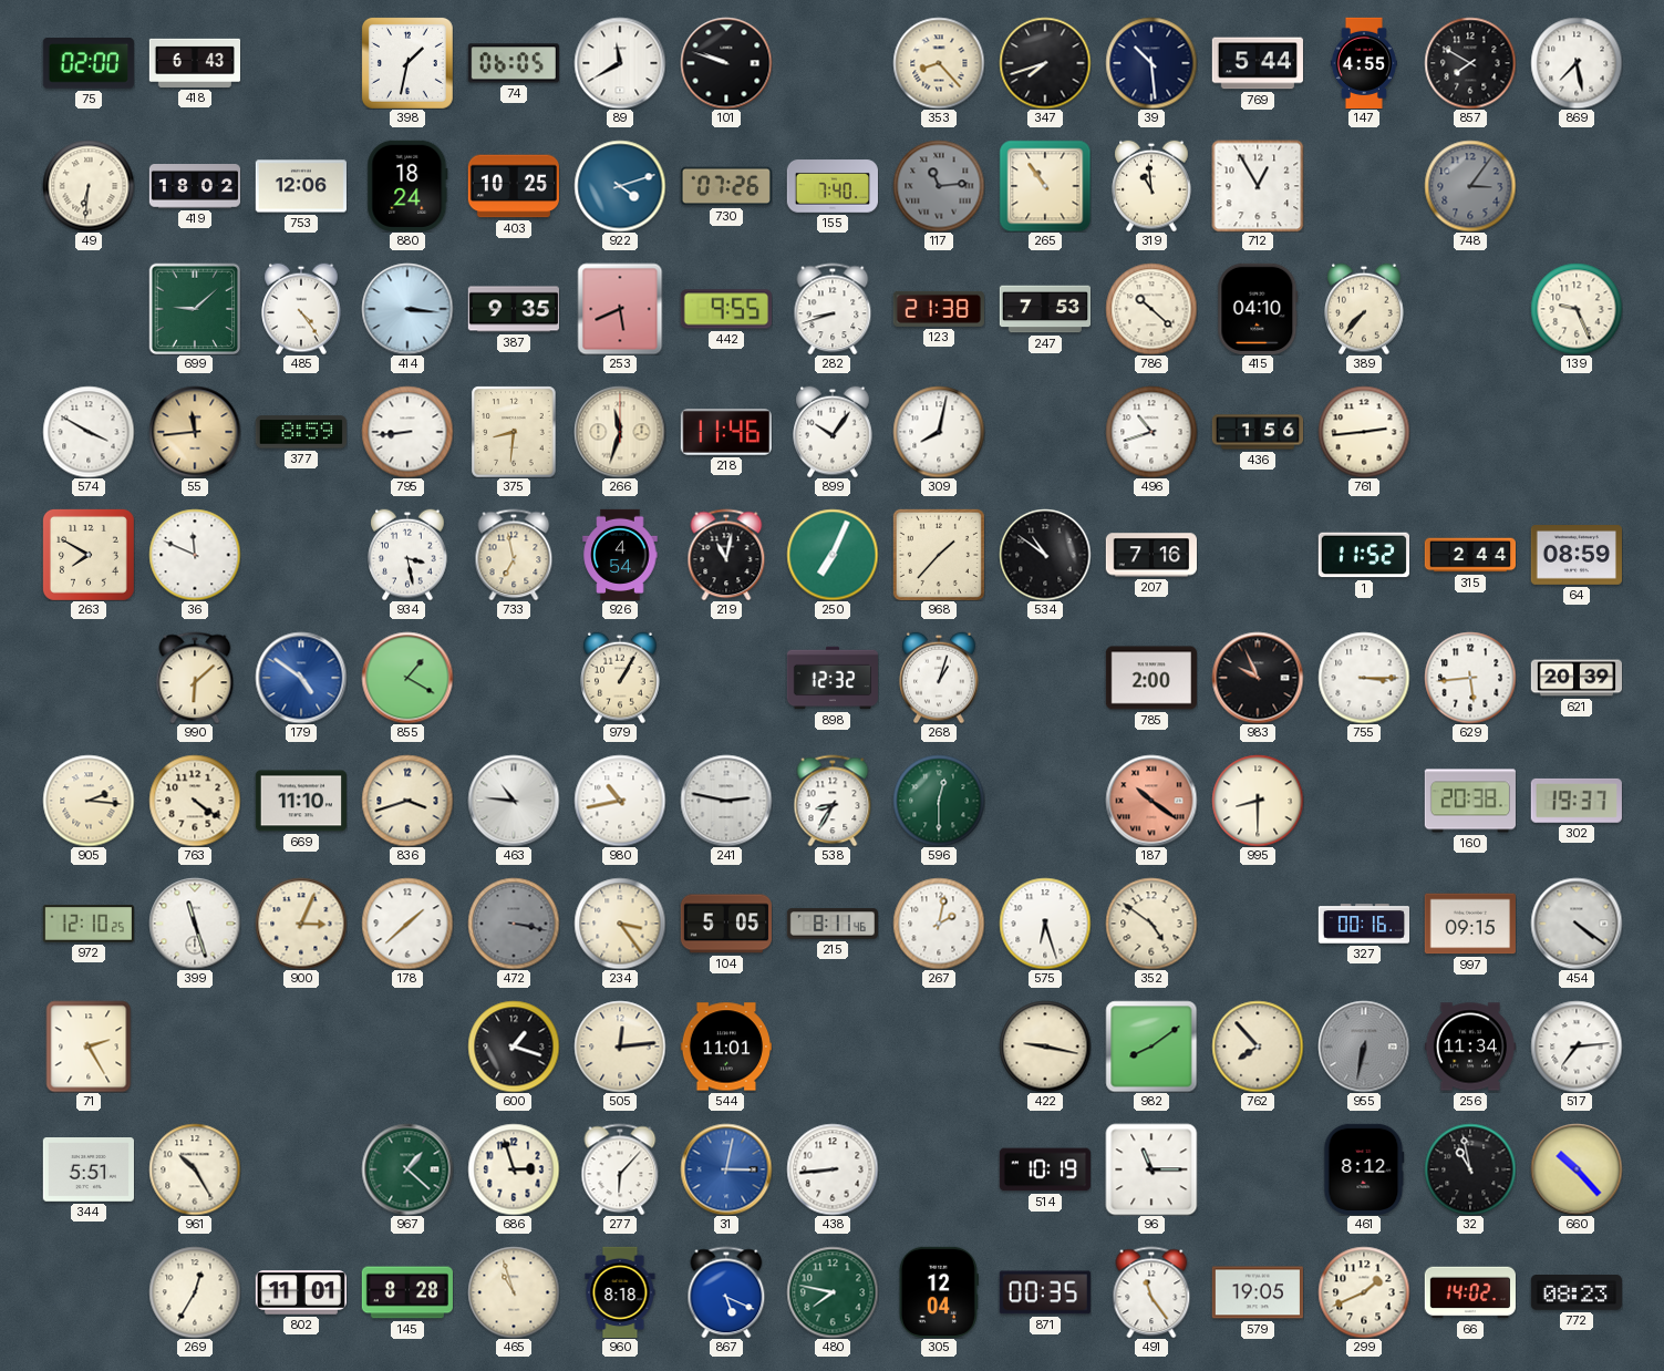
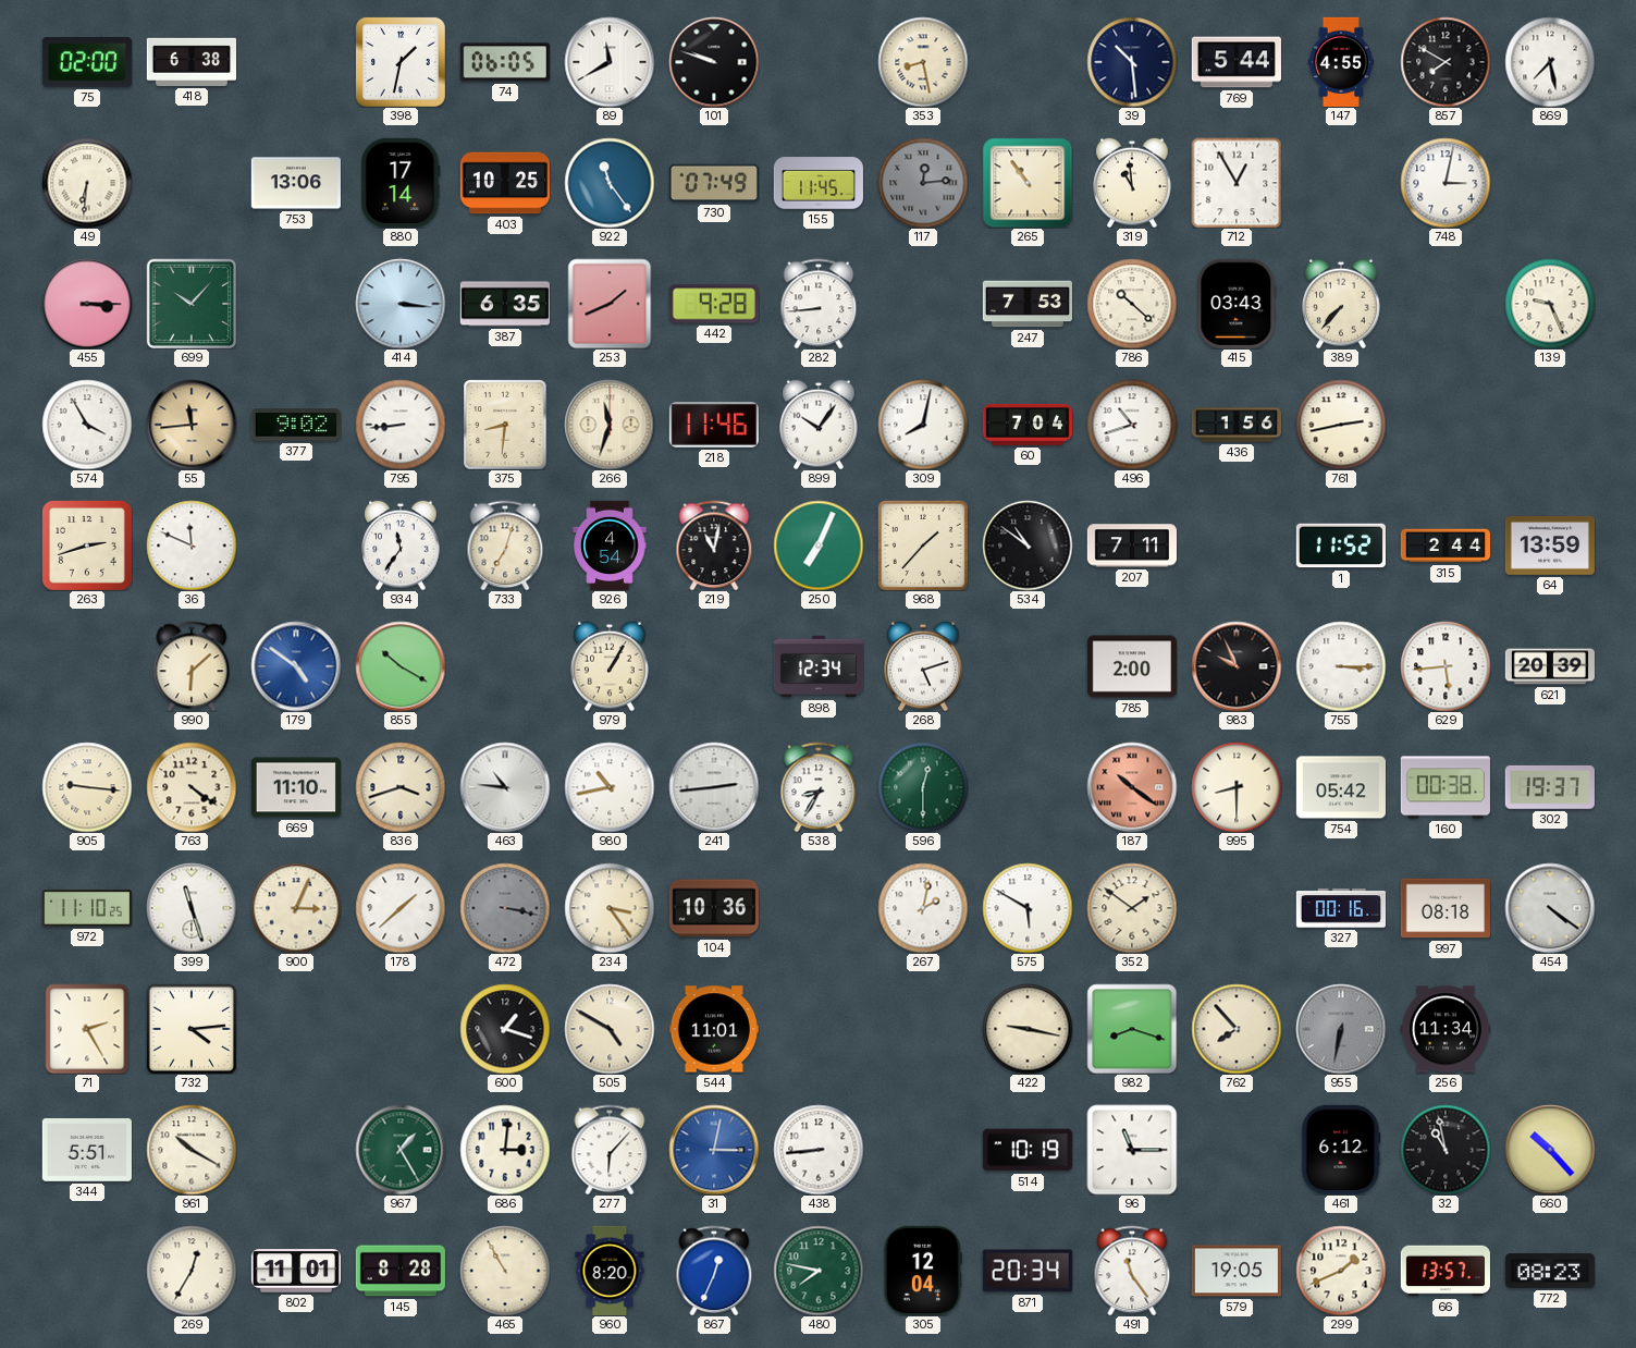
418: 6:43 -> 6:38 (190, 62)
353: 8:23 -> 8:28 (923, 62)
347: 7:42 -> none (1045, 63)
419: 18:02 -> none (194, 186)
753: 12:06 -> 13:06 (295, 183)
880: 18:24 -> 17:14 (401, 183)
922: 4:12 -> 11:24 (610, 183)
730: 07:26 -> 07:49 (713, 183)
155: 7:40 -> 11:45 (817, 183)
117: 11:14 -> 12:14 (923, 183)
748: 3:06 -> 3:02 (1446, 183)
748 dial: grey -> white (1446, 183)
455: none -> 3:15 (87, 304)
699: 9:08 -> 10:07 (192, 304)
485: 4:24 -> none (301, 309)
387: 9:35 -> 6:35 (505, 304)
253: 5:41 -> 1:41 (610, 304)
442: 9:55 -> 9:28 (714, 304)
282: 8:42 -> 8:44 (819, 304)
123: 21:38 -> none (939, 309)
415: 04:10 -> 03:43 (1237, 304)
574: 3:50 -> 3:55 (87, 425)
377: 8:59 -> 9:02 (296, 425)
60: none -> 7:04 (1028, 425)
761: 2:44 -> 2:43 (1341, 425)
263: 7:50 -> 2:42 (87, 546)
934: 3:28 -> 11:36 (401, 546)
733: 6:58 -> 7:03 (505, 546)
207: 7:16 -> 7:11 (1131, 546)
64: 08:59 -> 13:59 (1550, 547)
855: 1:20 -> 10:20 (401, 666)
898: 12:32 -> 12:34 (817, 666)
268: 1:03 -> 5:12 (923, 666)
905: 2:16 -> 9:16 (87, 787)
241: 2:47 -> 2:44 (714, 787)
754: none -> 05:42 (1340, 787)
160: 20:38 -> 00:38 (1446, 787)
972: 12:10 -> 11:10 (87, 908)
104: 5:05 -> 10:36 (713, 908)
215: 8:11 -> none (831, 924)
575: 6:27 -> 5:50 (1028, 908)
352: 4:51 -> 1:51 (1132, 908)
997: 09:15 -> 08:18 (1446, 908)
732: none -> 4:14 (192, 1029)
505: 12:14 -> 4:50 (610, 1029)
982: 8:09 -> 8:18 (1132, 1029)
517: 7:14 -> none (1577, 1047)
961: 10:25 -> 10:20 (192, 1150)
967: 1:22 -> 1:25 (401, 1150)
686: 2:57 -> 3:01 (505, 1150)
461: 8:12 -> 6:12 (1341, 1150)
465: 10:57 -> 10:55 (505, 1271)
960: 8:18 -> 8:20 (610, 1270)
867: 5:19 -> 12:34 (714, 1271)
871: 00:35 -> 20:34 (1028, 1271)
66: 14:02 -> 13:57 (1446, 1271)
